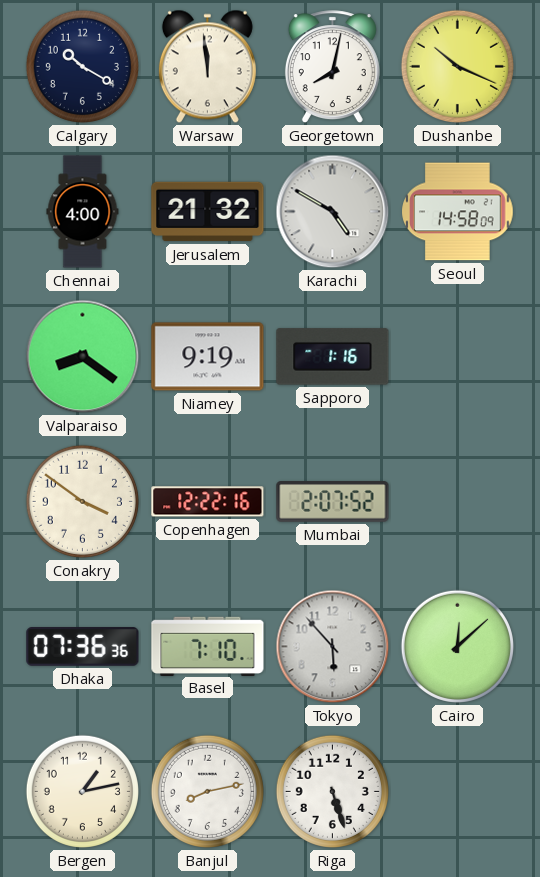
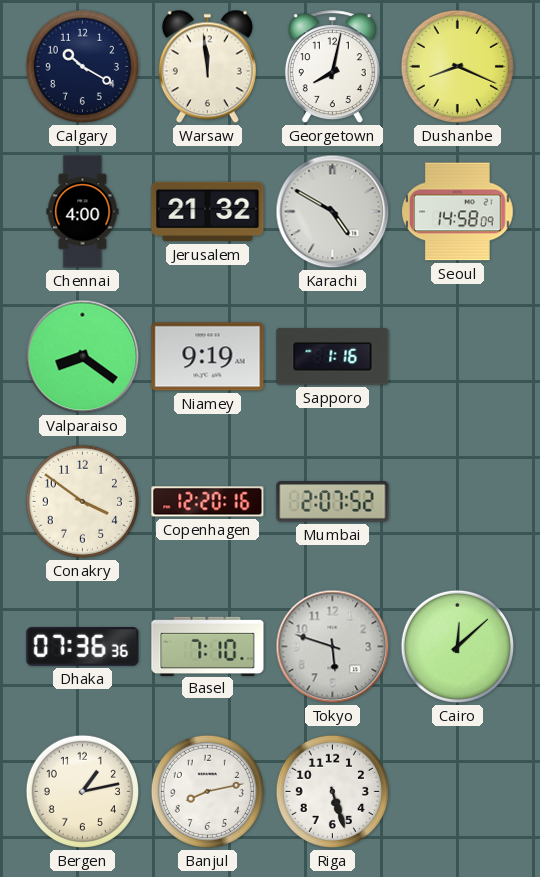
Dushanbe: 10:19 -> 8:19 (457, 66)
Copenhagen: 12:22 -> 12:20 (208, 502)
Tokyo: 5:53 -> 5:48 (333, 647)
